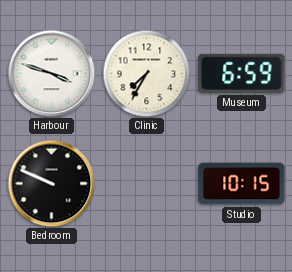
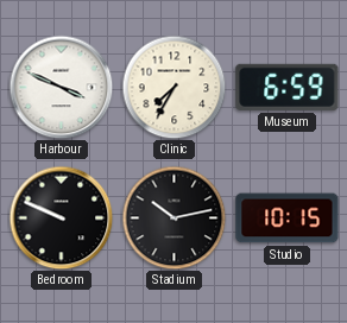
Harbour: 3:48 -> 3:49 (61, 87)
Stadium: none -> 10:13 (173, 217)
